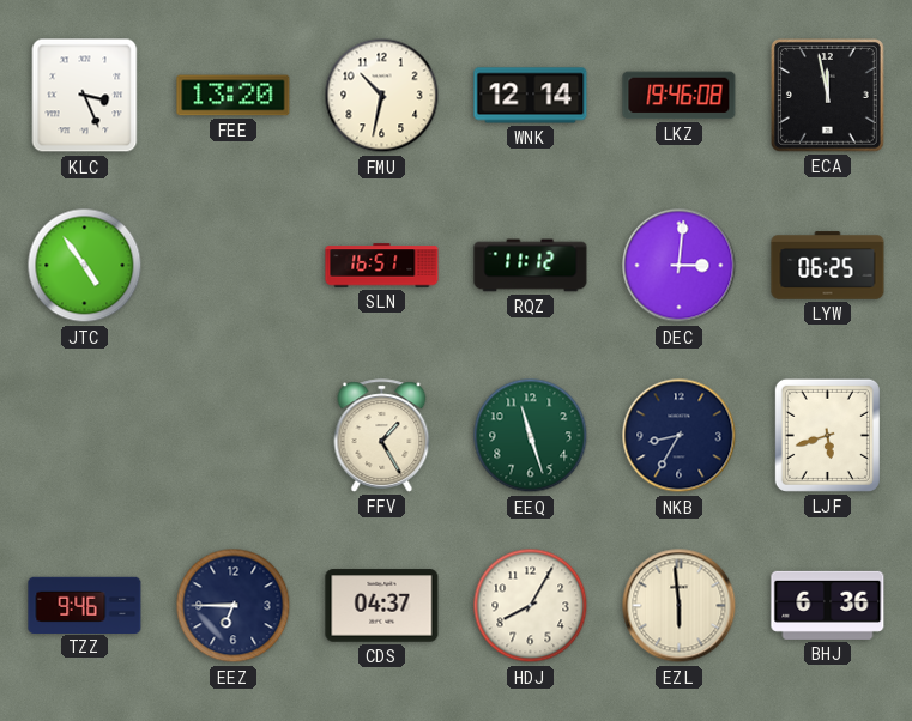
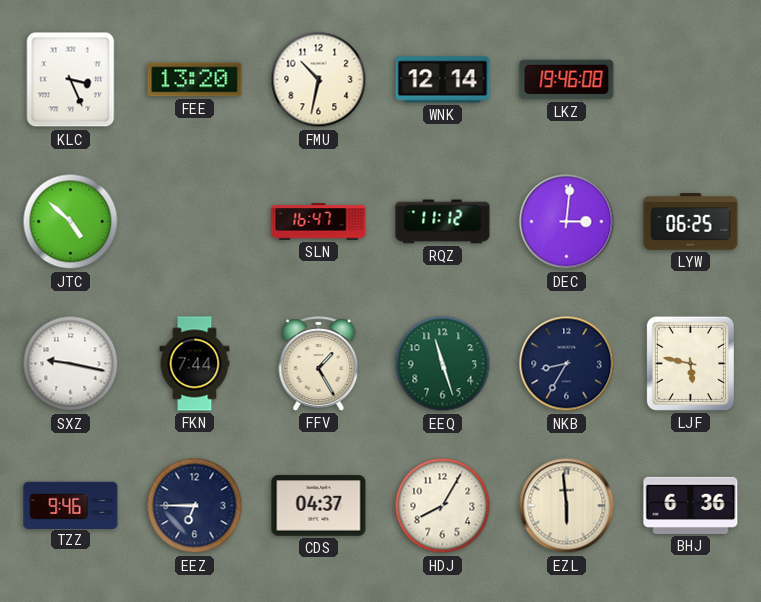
ECA: 11:58 -> none (827, 95)
JTC: 4:54 -> 4:52 (71, 222)
SLN: 16:51 -> 16:47 (319, 222)
SXZ: none -> 9:17 (71, 364)
FKN: none -> 7:44 (195, 364)
LJF: 5:42 -> 5:47 (690, 363)
